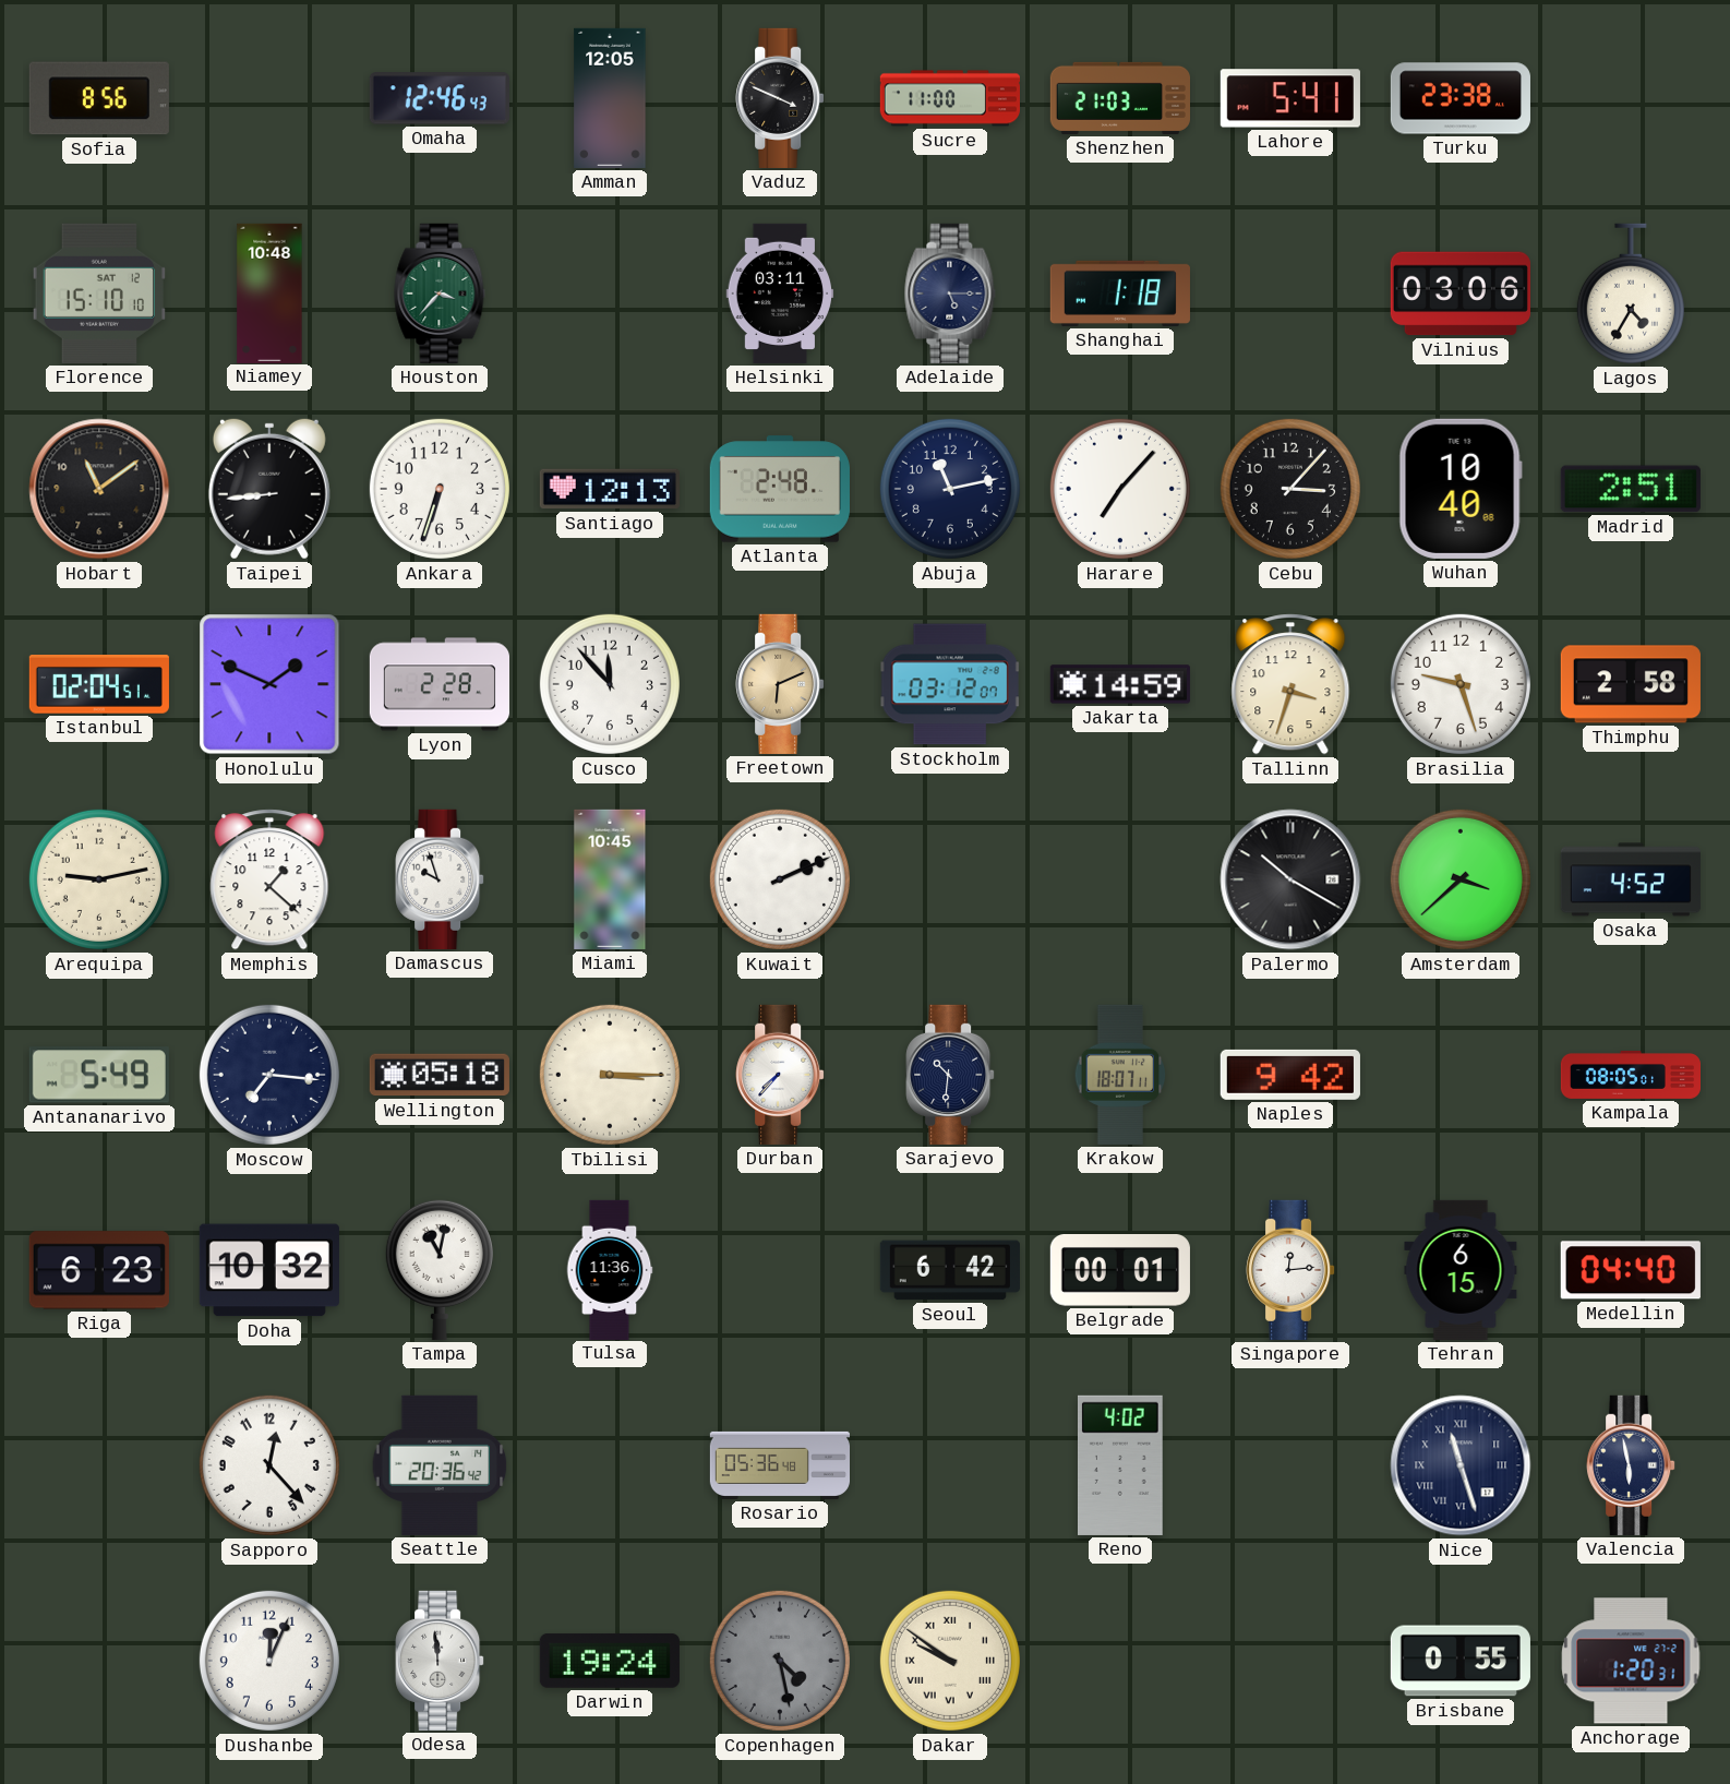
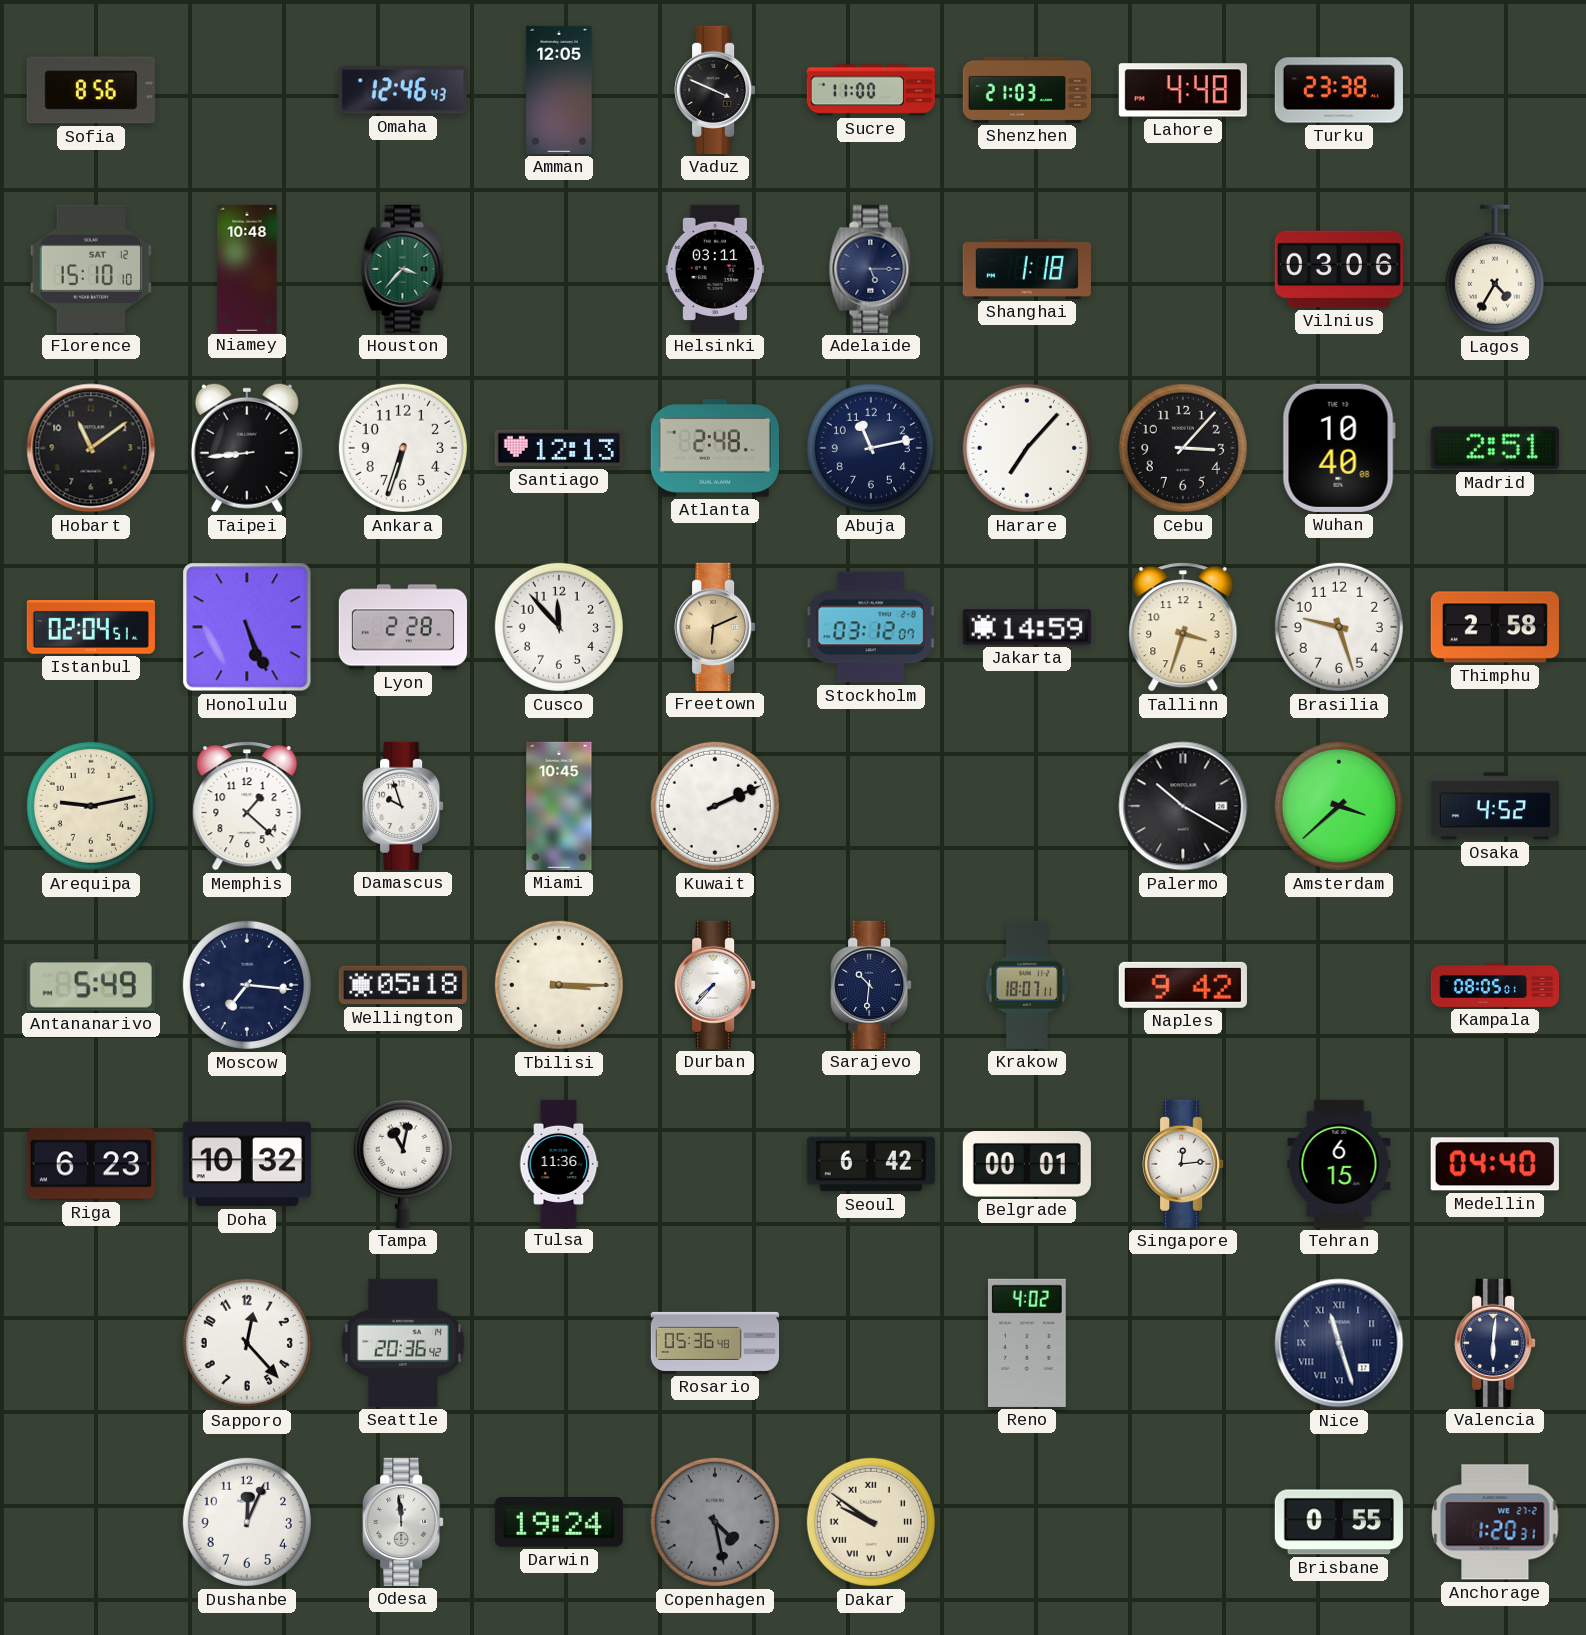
Lahore: 5:41 -> 4:48 (1183, 90)
Honolulu: 1:49 -> 5:26 (247, 627)
Valencia: 5:58 -> 6:01 (1495, 1343)
